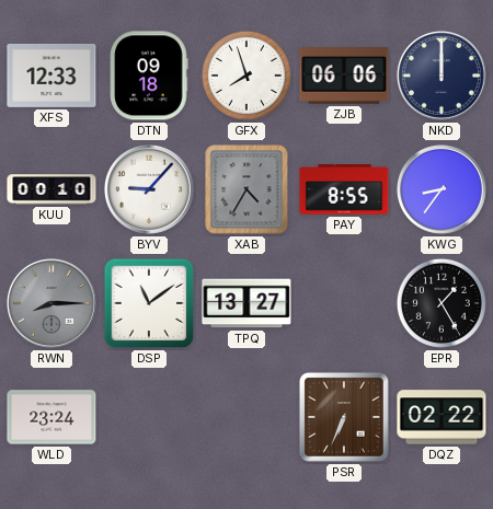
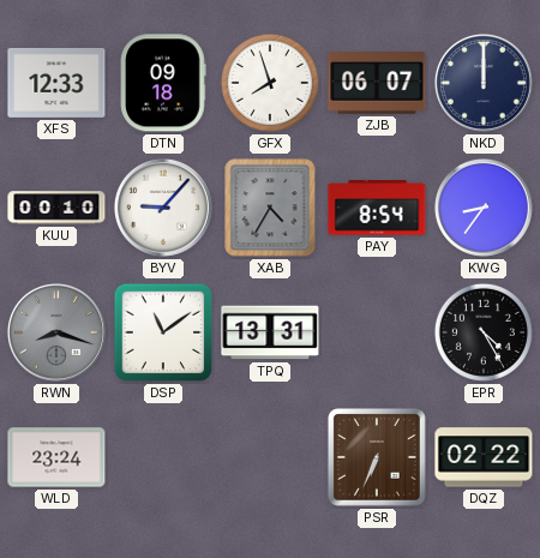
ZJB: 06:06 -> 06:07 (377, 83)
PAY: 8:55 -> 8:54 (377, 208)
RWN: 8:15 -> 8:18 (56, 332)
TPQ: 13:27 -> 13:31 (270, 332)
EPR: 1:25 -> 4:25 (484, 332)
